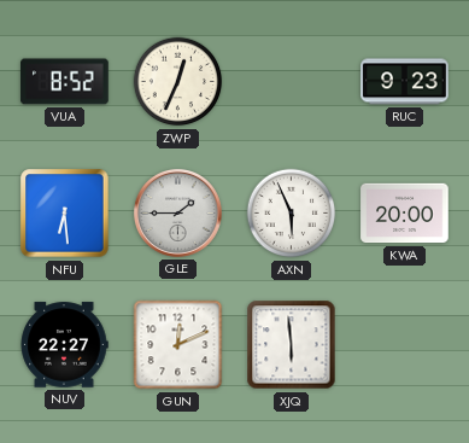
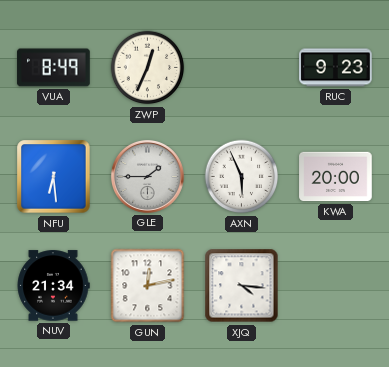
VUA: 8:52 -> 8:49 (54, 68)
NUV: 22:27 -> 21:34 (53, 286)
GUN: 12:11 -> 12:13 (148, 286)
XJQ: 5:59 -> 4:16 (242, 286)
